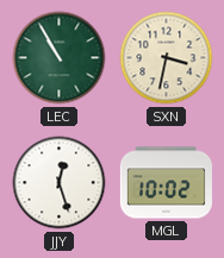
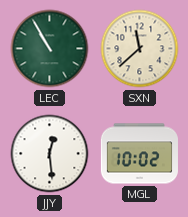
SXN: 3:32 -> 11:38 (140, 49)
JJY: 12:27 -> 12:29 (50, 154)
